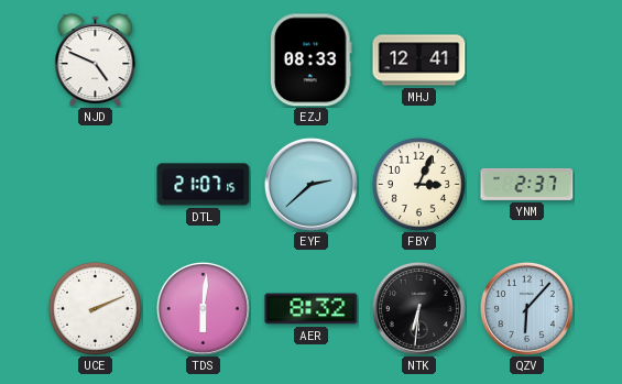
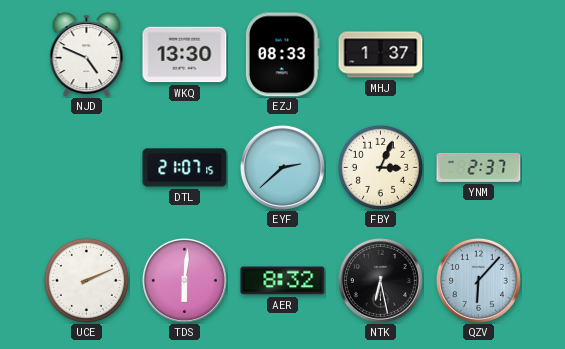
WKQ: none -> 13:30 (185, 55)
MHJ: 12:41 -> 1:37 (381, 55)
NTK: 6:31 -> 6:28 (380, 280)
